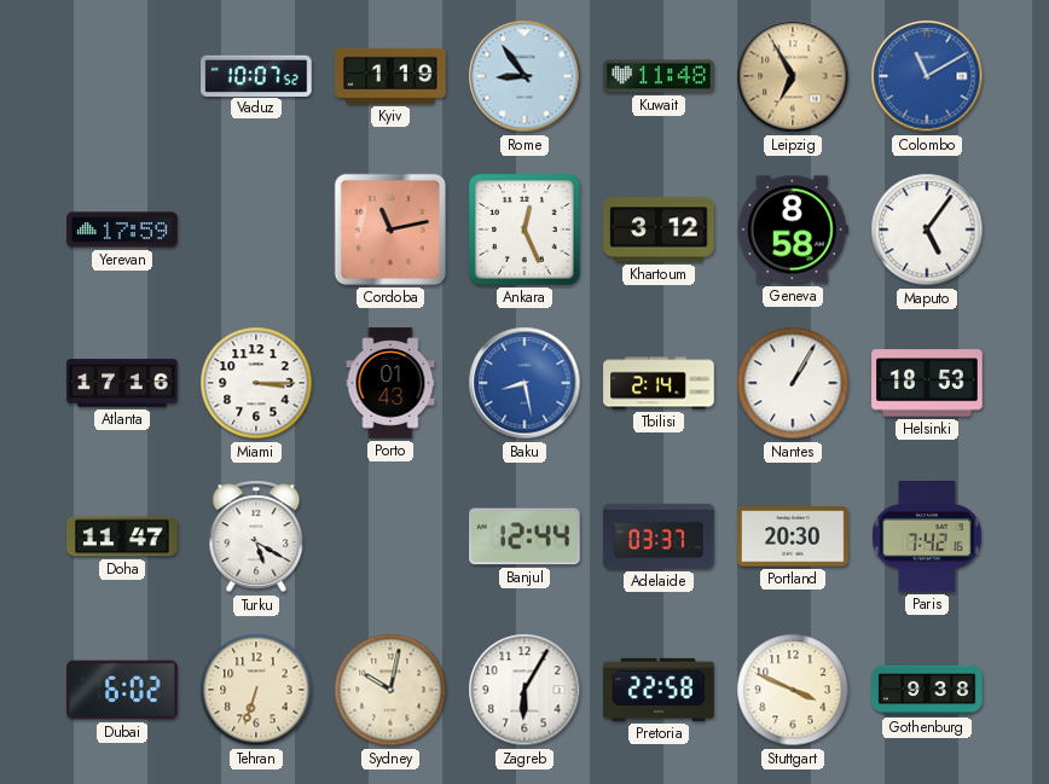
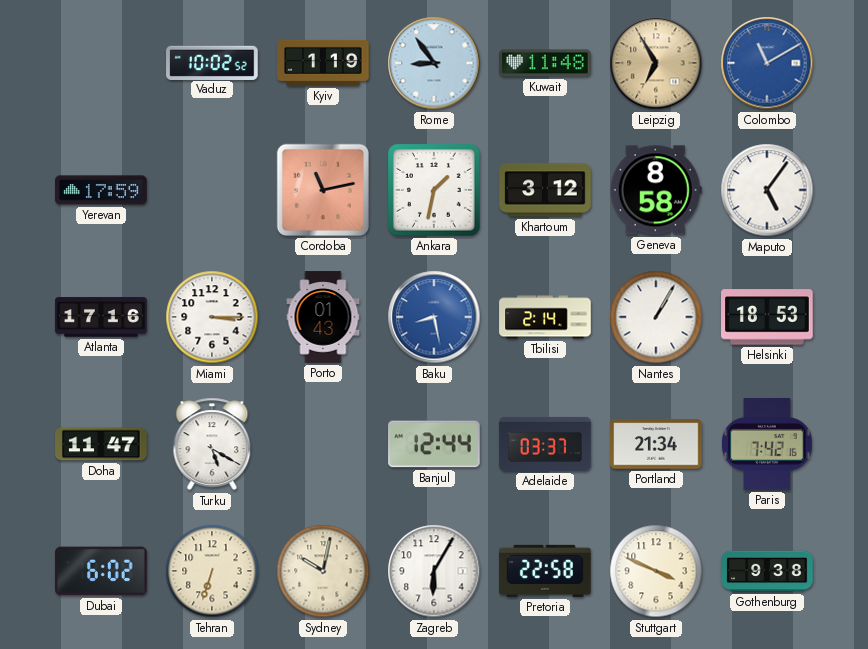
Vaduz: 10:07 -> 10:02 (212, 62)
Ankara: 12:26 -> 1:32 (435, 191)
Portland: 20:30 -> 21:34 (656, 444)
